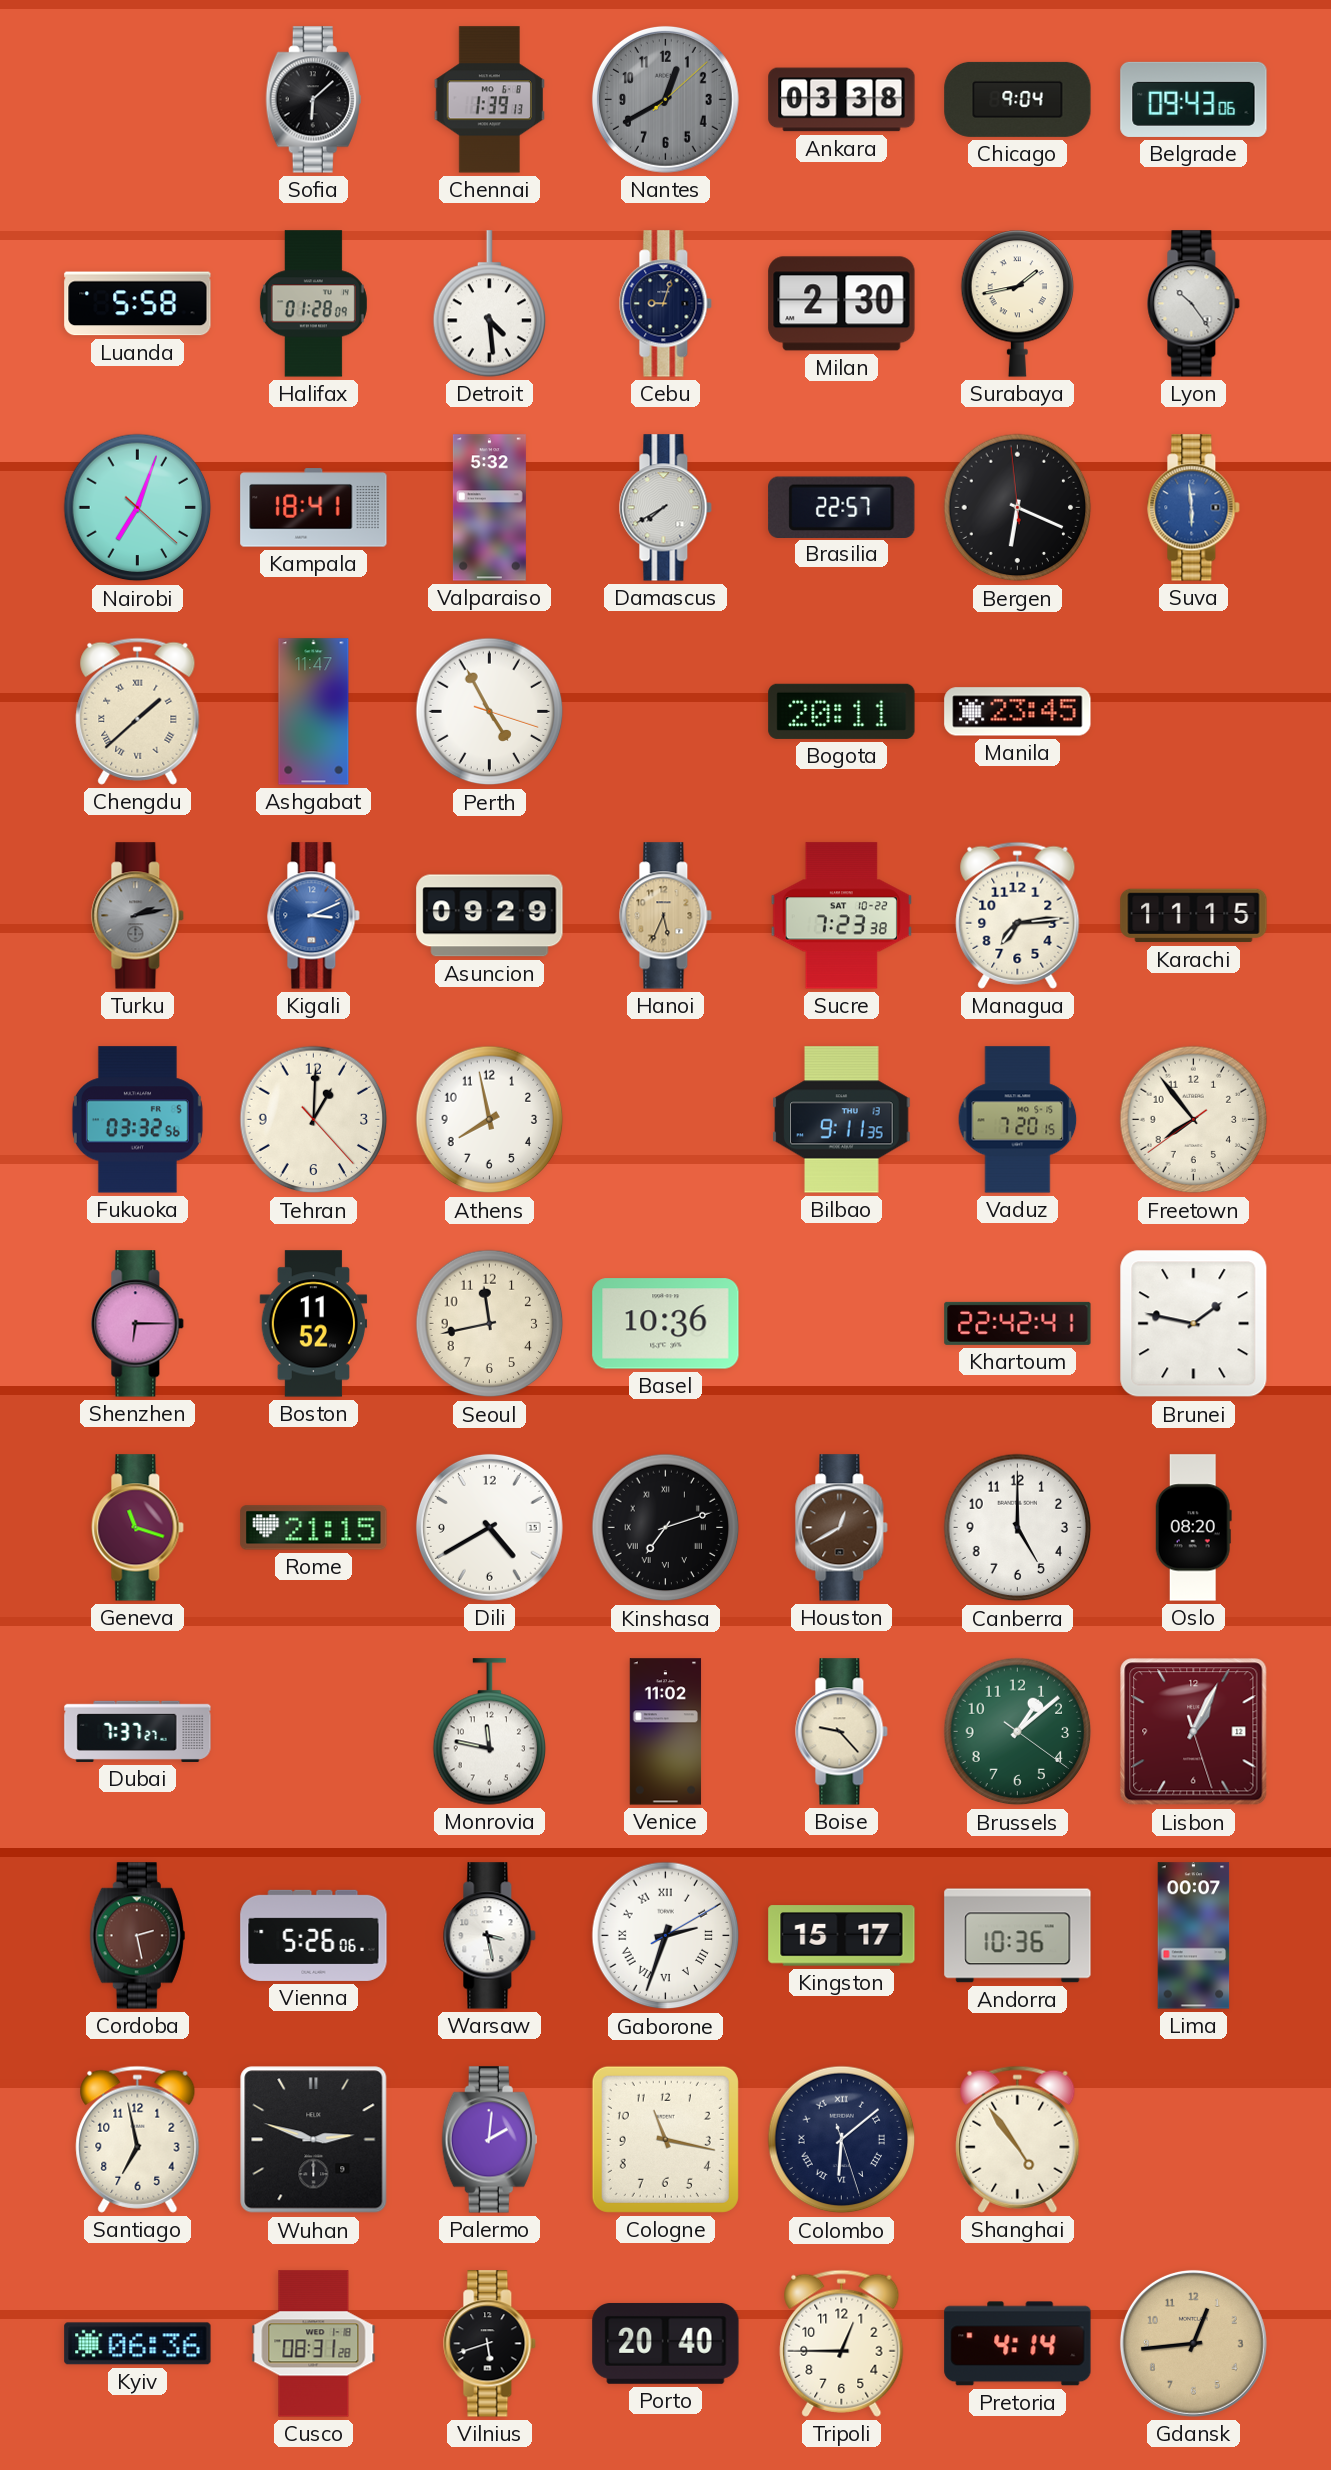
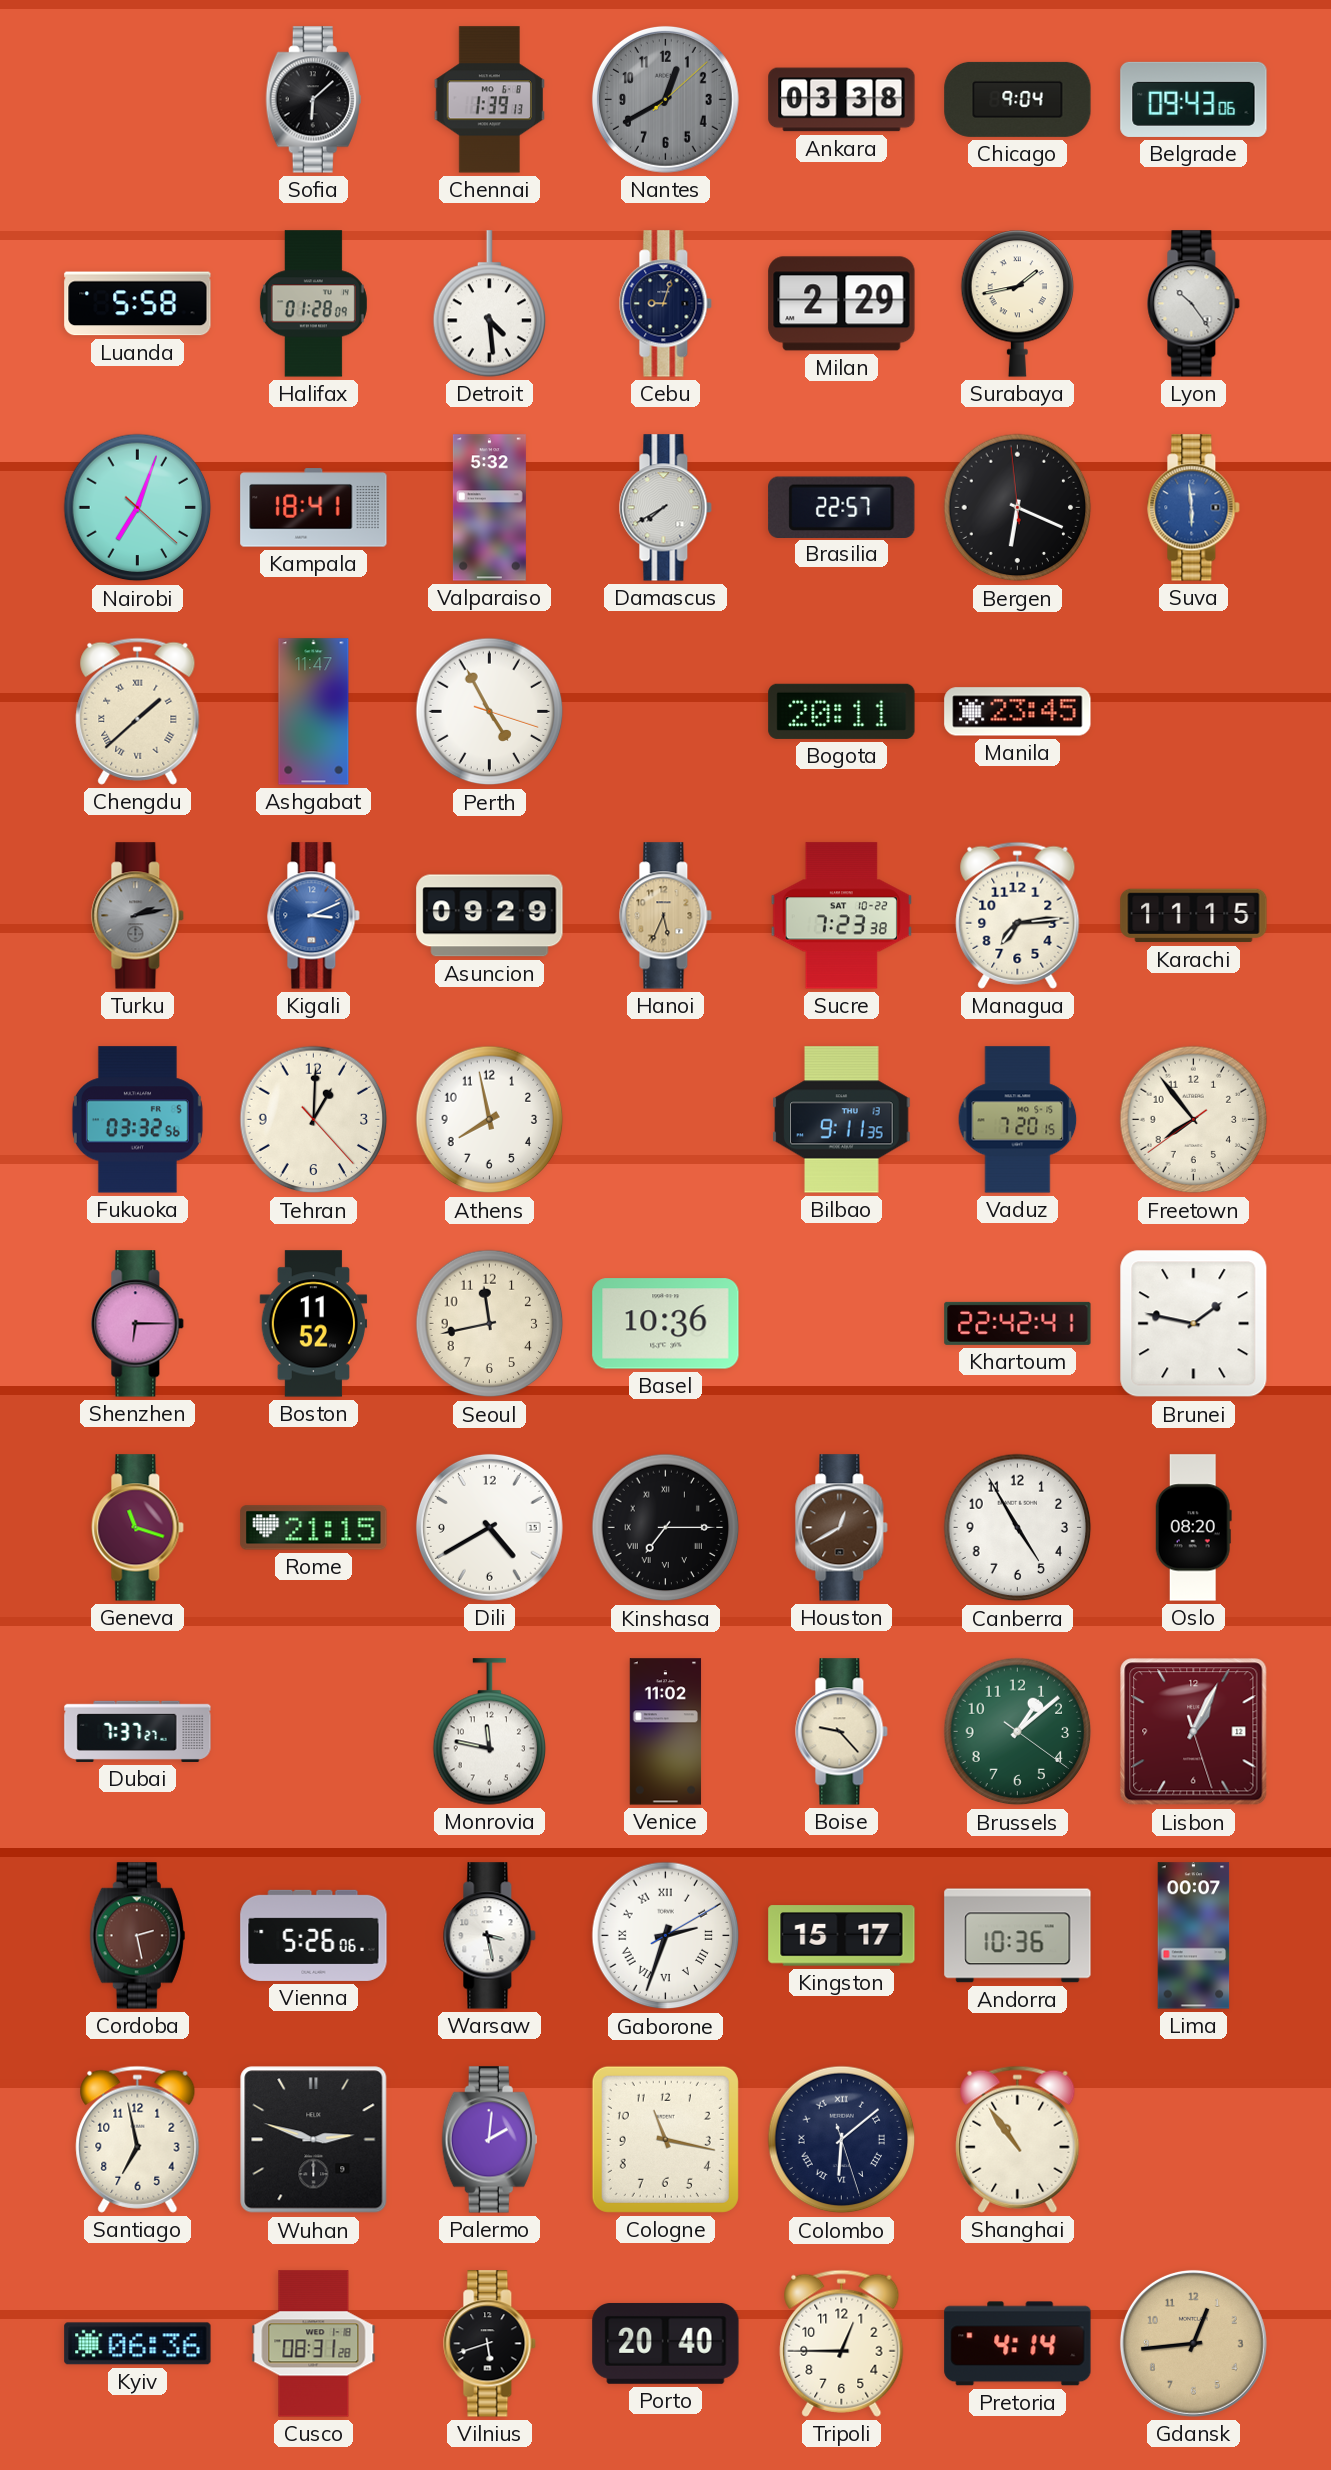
Milan: 2:30 -> 2:29 (842, 304)
Kinshasa: 7:12 -> 7:15 (666, 1528)
Canberra: 5:00 -> 4:55 (1018, 1528)
Shanghai: 4:54 -> 10:54 (1018, 2139)
